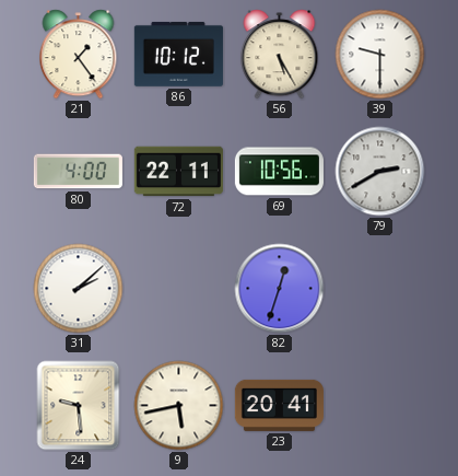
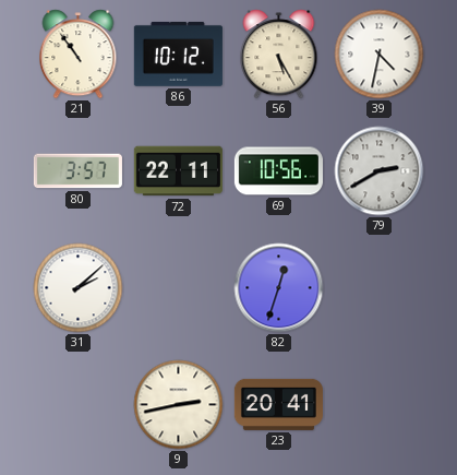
21: 1:24 -> 10:54 (79, 55)
39: 9:30 -> 4:32 (380, 55)
80: 4:00 -> 3:57 (77, 171)
24: 9:29 -> none (79, 406)
9: 5:43 -> 2:43 (179, 405)
